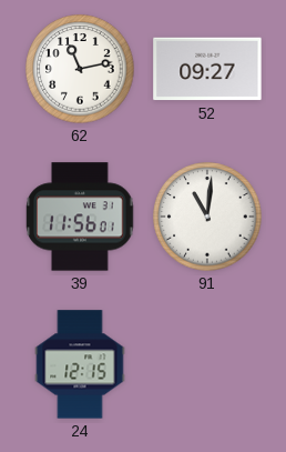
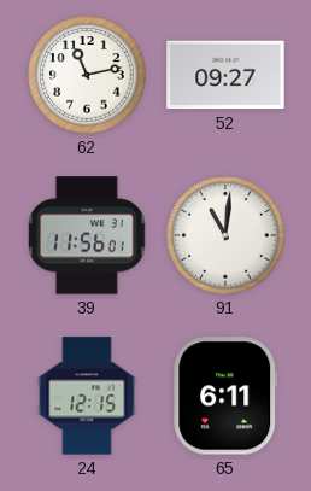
65: none -> 6:11 (225, 396)
